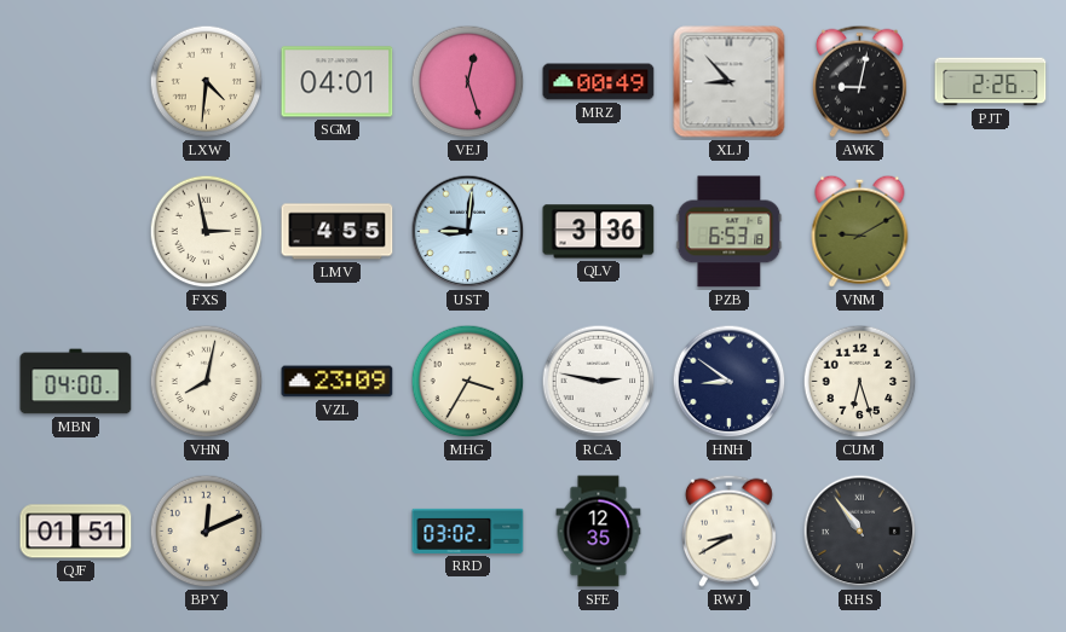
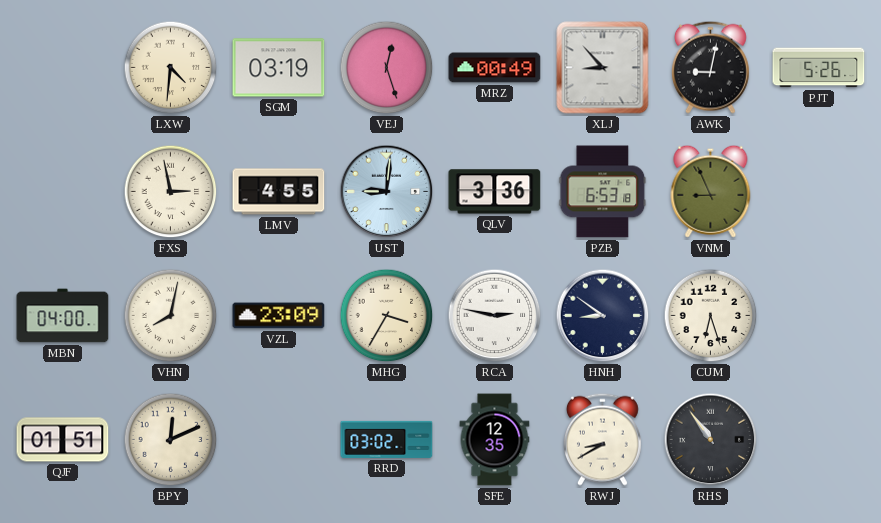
SGM: 04:01 -> 03:19 (279, 68)
PJT: 2:26 -> 5:26 (819, 68)
VNM: 9:10 -> 8:56 (711, 191)
